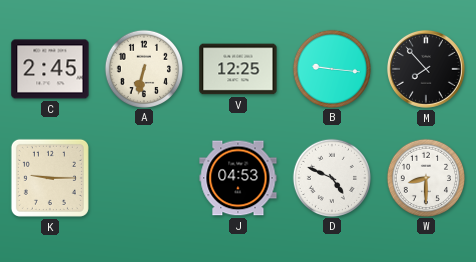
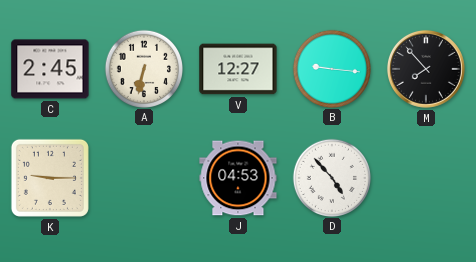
V: 12:25 -> 12:27 (238, 69)
D: 4:49 -> 4:53 (331, 177)
W: 8:30 -> none (425, 177)
